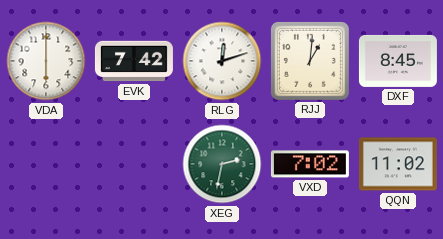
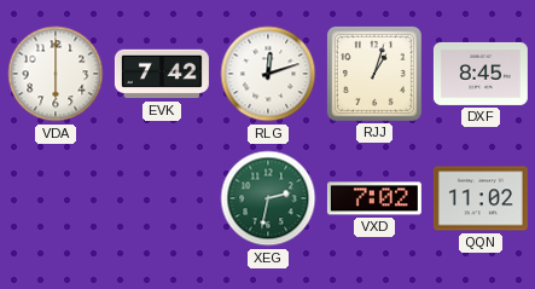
RJJ: 1:01 -> 1:03 (374, 74)
